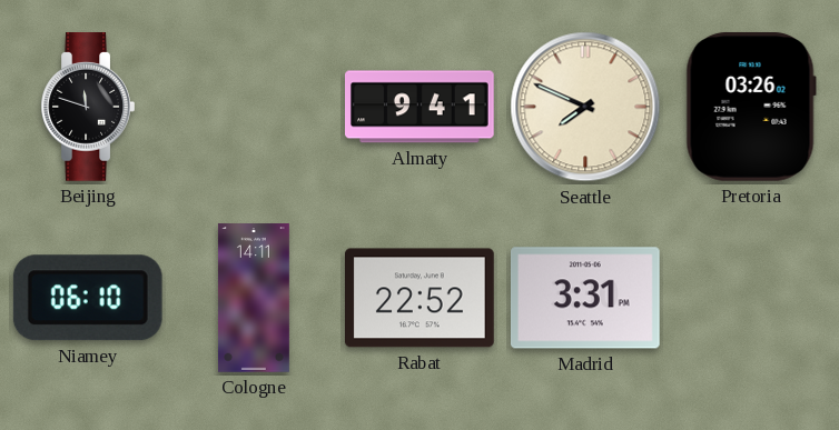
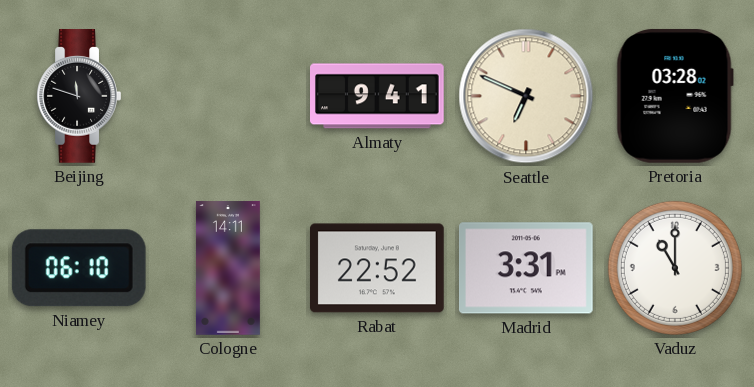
Seattle: 7:49 -> 6:49 (526, 96)
Pretoria: 03:26 -> 03:28 (675, 96)
Vaduz: none -> 11:00 (675, 268)
